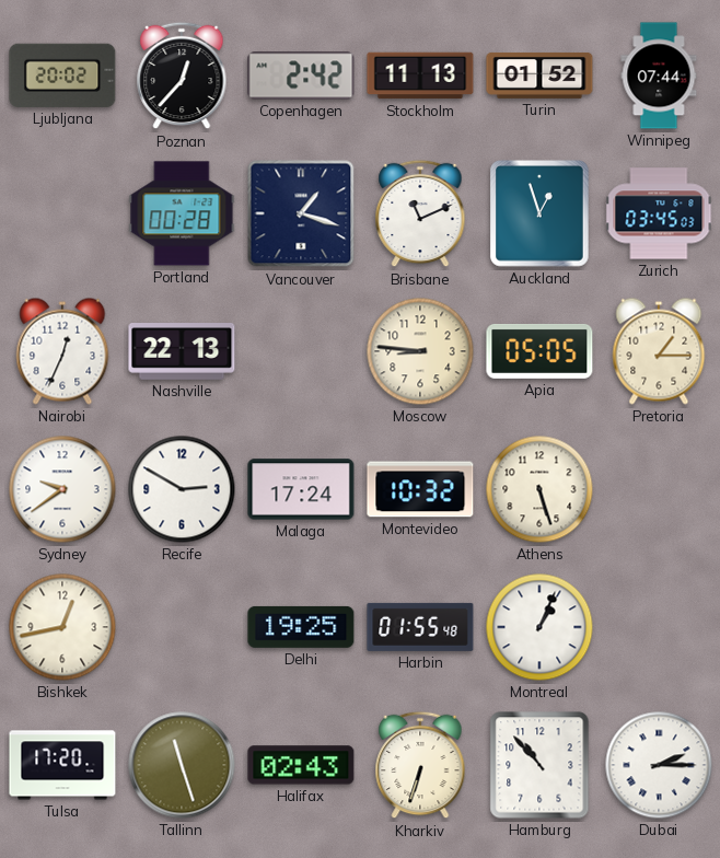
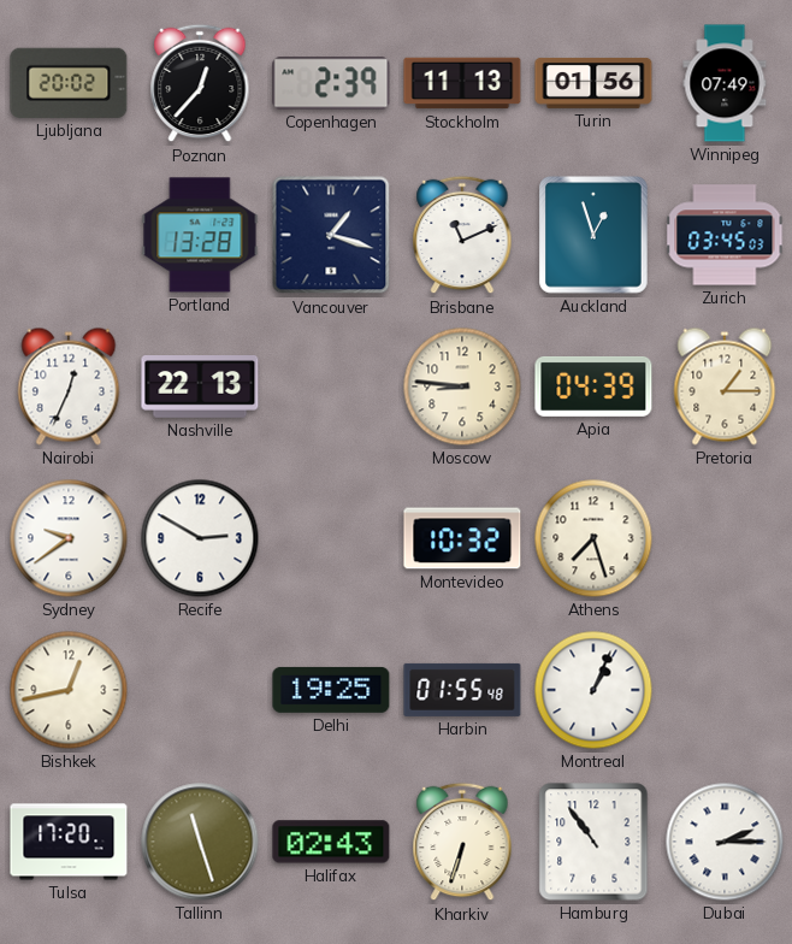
Copenhagen: 2:42 -> 2:39 (331, 83)
Turin: 01:52 -> 01:56 (593, 83)
Winnipeg: 07:44 -> 07:49 (725, 83)
Portland: 00:28 -> 13:28 (200, 235)
Apia: 05:05 -> 04:39 (593, 387)
Malaga: 17:24 -> none (301, 489)
Athens: 5:27 -> 7:27 (593, 538)
Hamburg: 10:53 -> 10:54 (593, 842)
